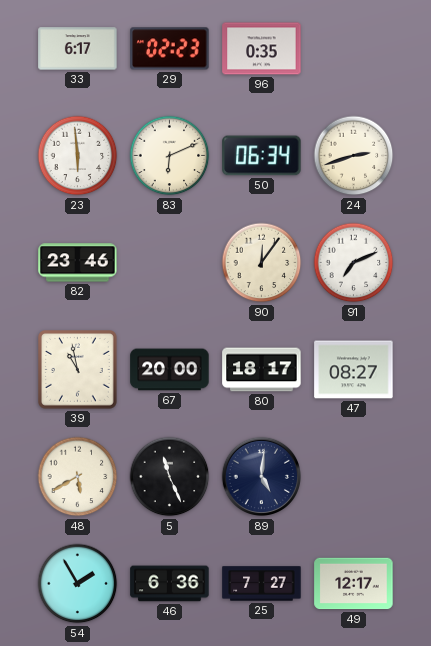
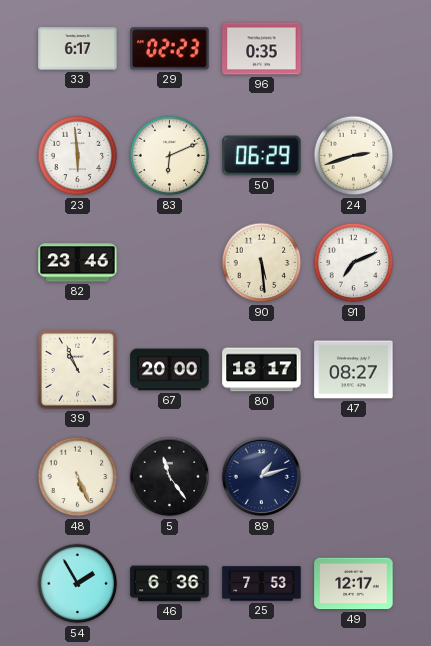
50: 06:34 -> 06:29 (262, 156)
90: 12:06 -> 5:29 (262, 263)
39: 10:58 -> 10:56 (78, 370)
48: 5:40 -> 5:26 (78, 477)
5: 11:26 -> 11:24 (170, 477)
89: 5:01 -> 1:12 (262, 477)
25: 7:27 -> 7:53 (262, 584)
